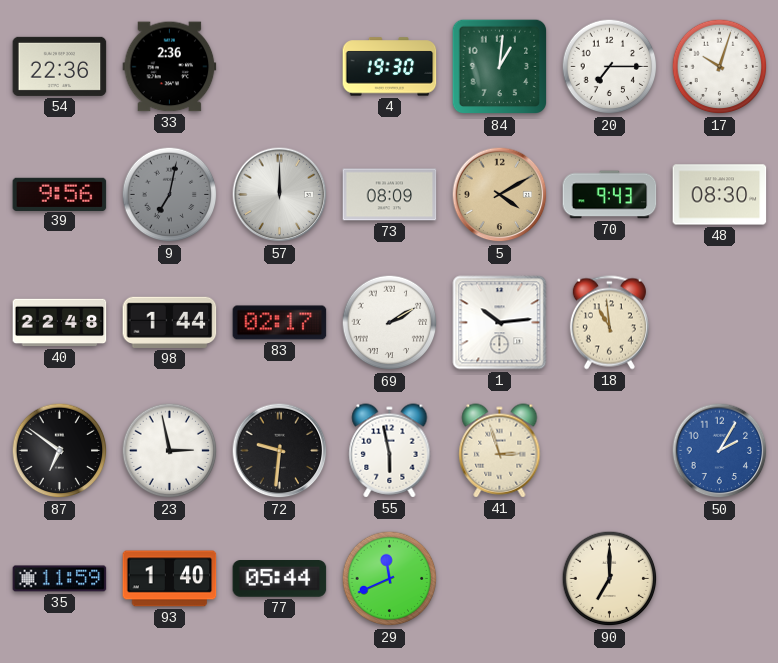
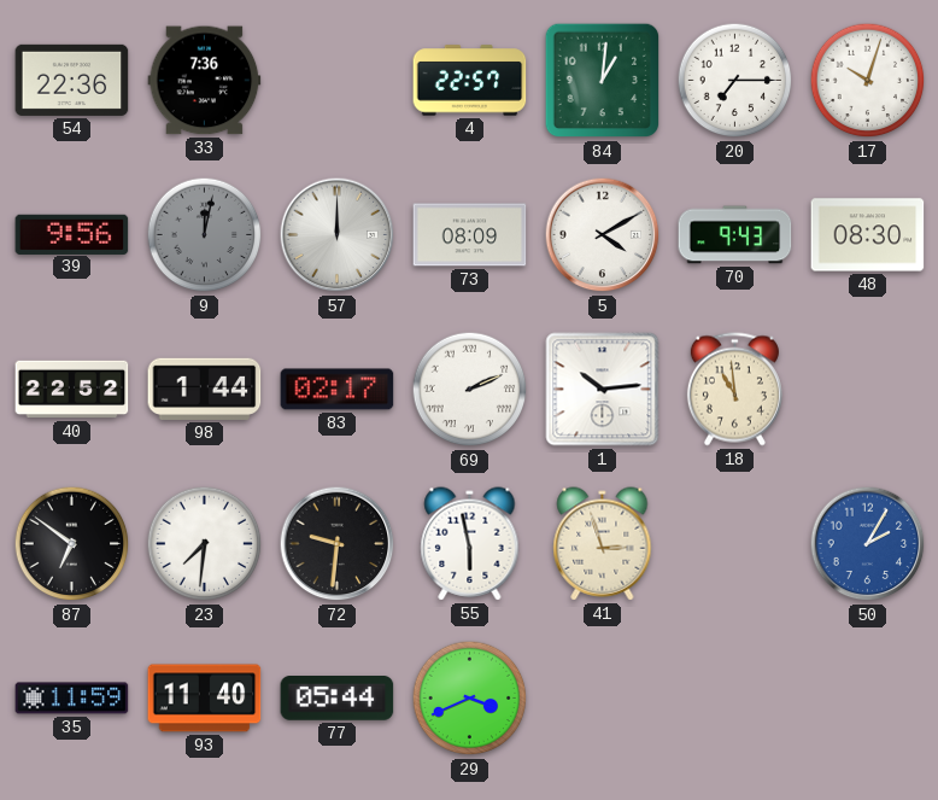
33: 2:36 -> 7:36 (205, 81)
4: 19:30 -> 22:57 (470, 81)
9: 7:02 -> 12:02 (205, 235)
5 dial: champagne -> white (603, 235)
40: 22:48 -> 22:52 (72, 390)
69: 2:10 -> 2:11 (470, 390)
23: 2:58 -> 7:31 (205, 544)
93: 1:40 -> 11:40 (205, 699)
29: 11:41 -> 3:41 (470, 699)
90: 7:00 -> none (610, 579)
